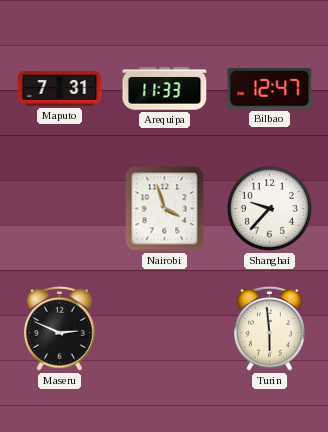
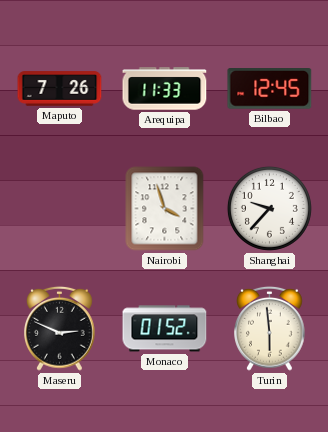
Maputo: 7:31 -> 7:26 (60, 89)
Bilbao: 12:47 -> 12:45 (270, 89)
Monaco: none -> 01:52 (165, 329)
